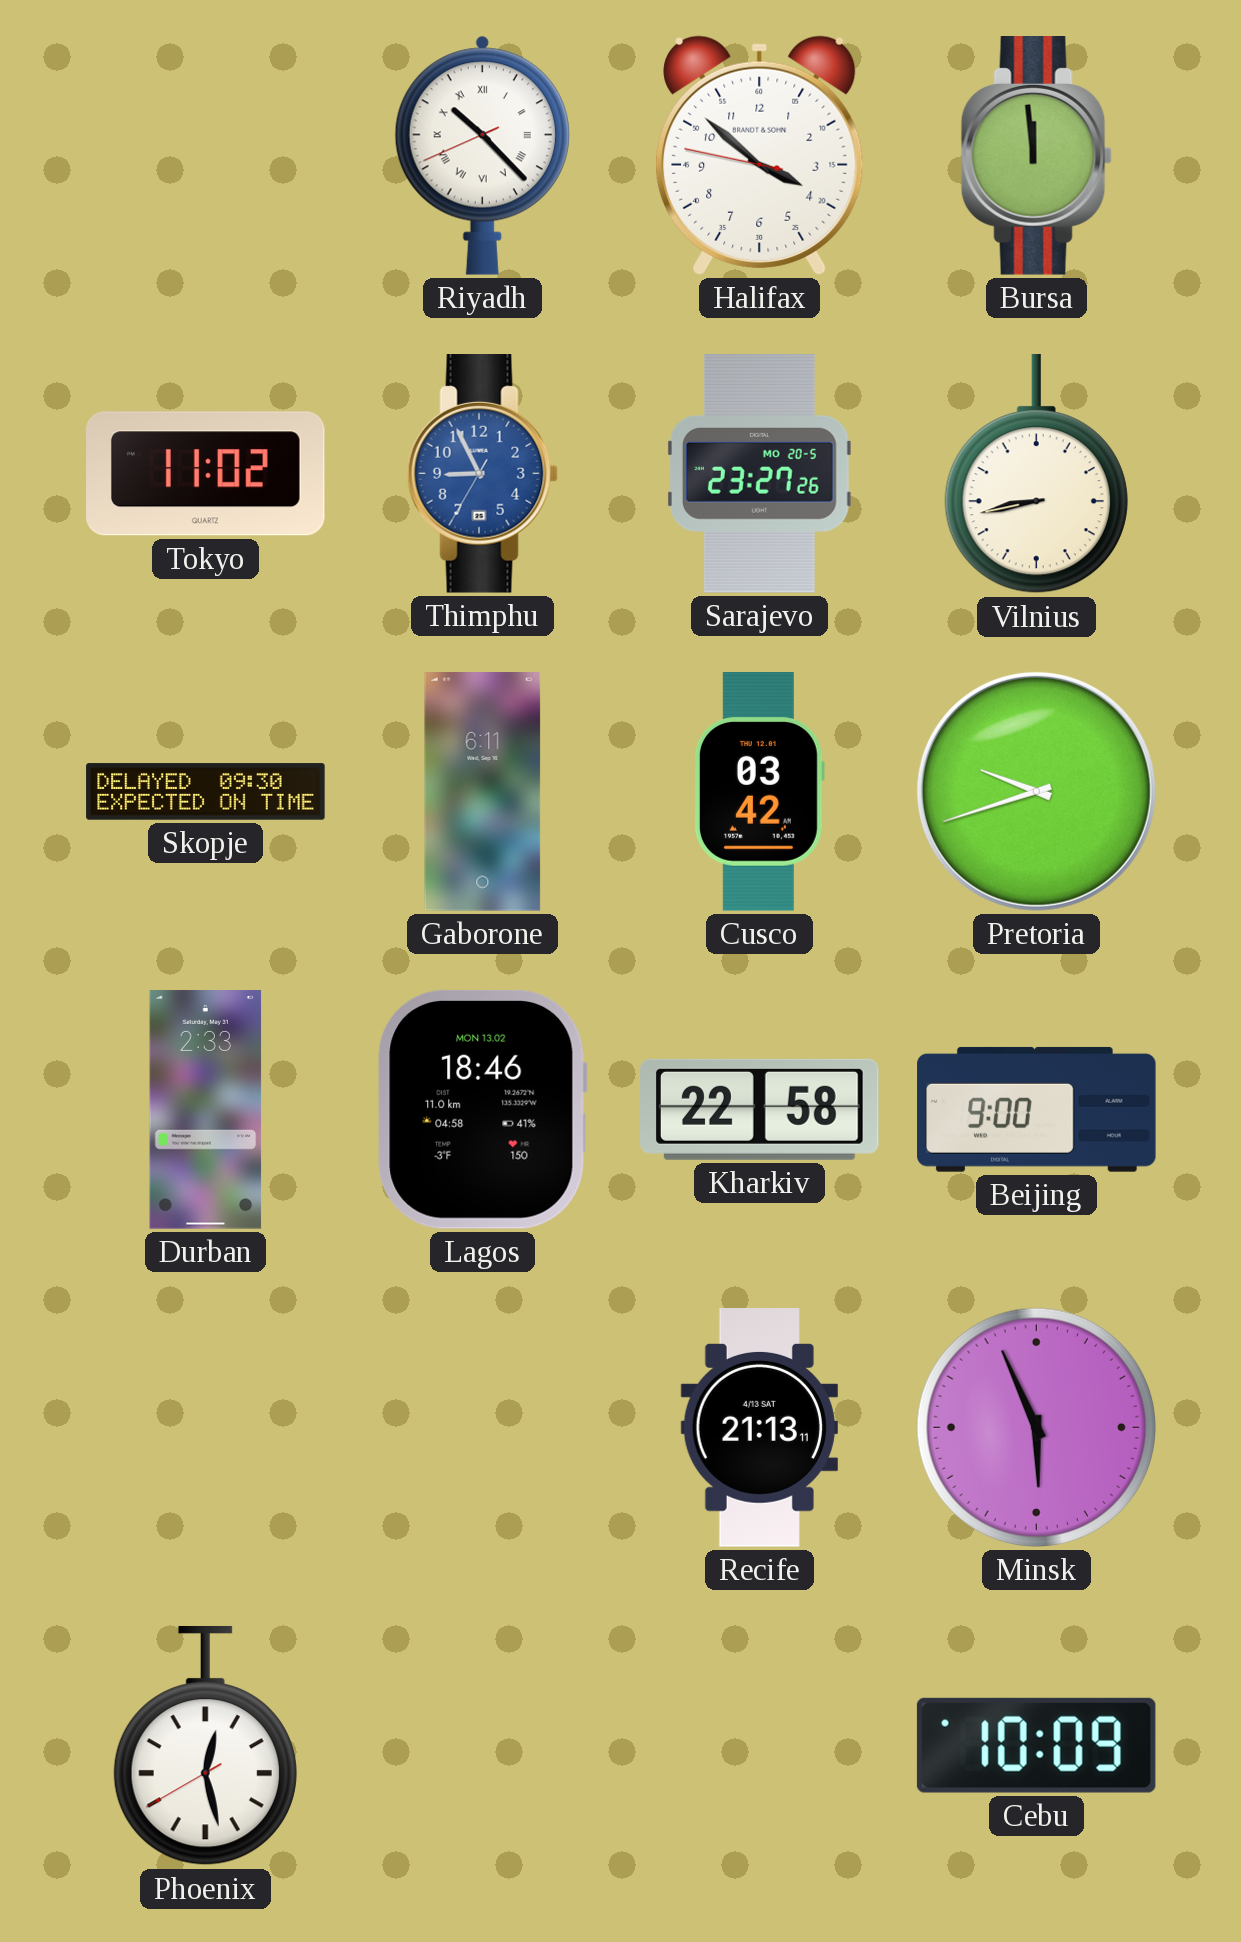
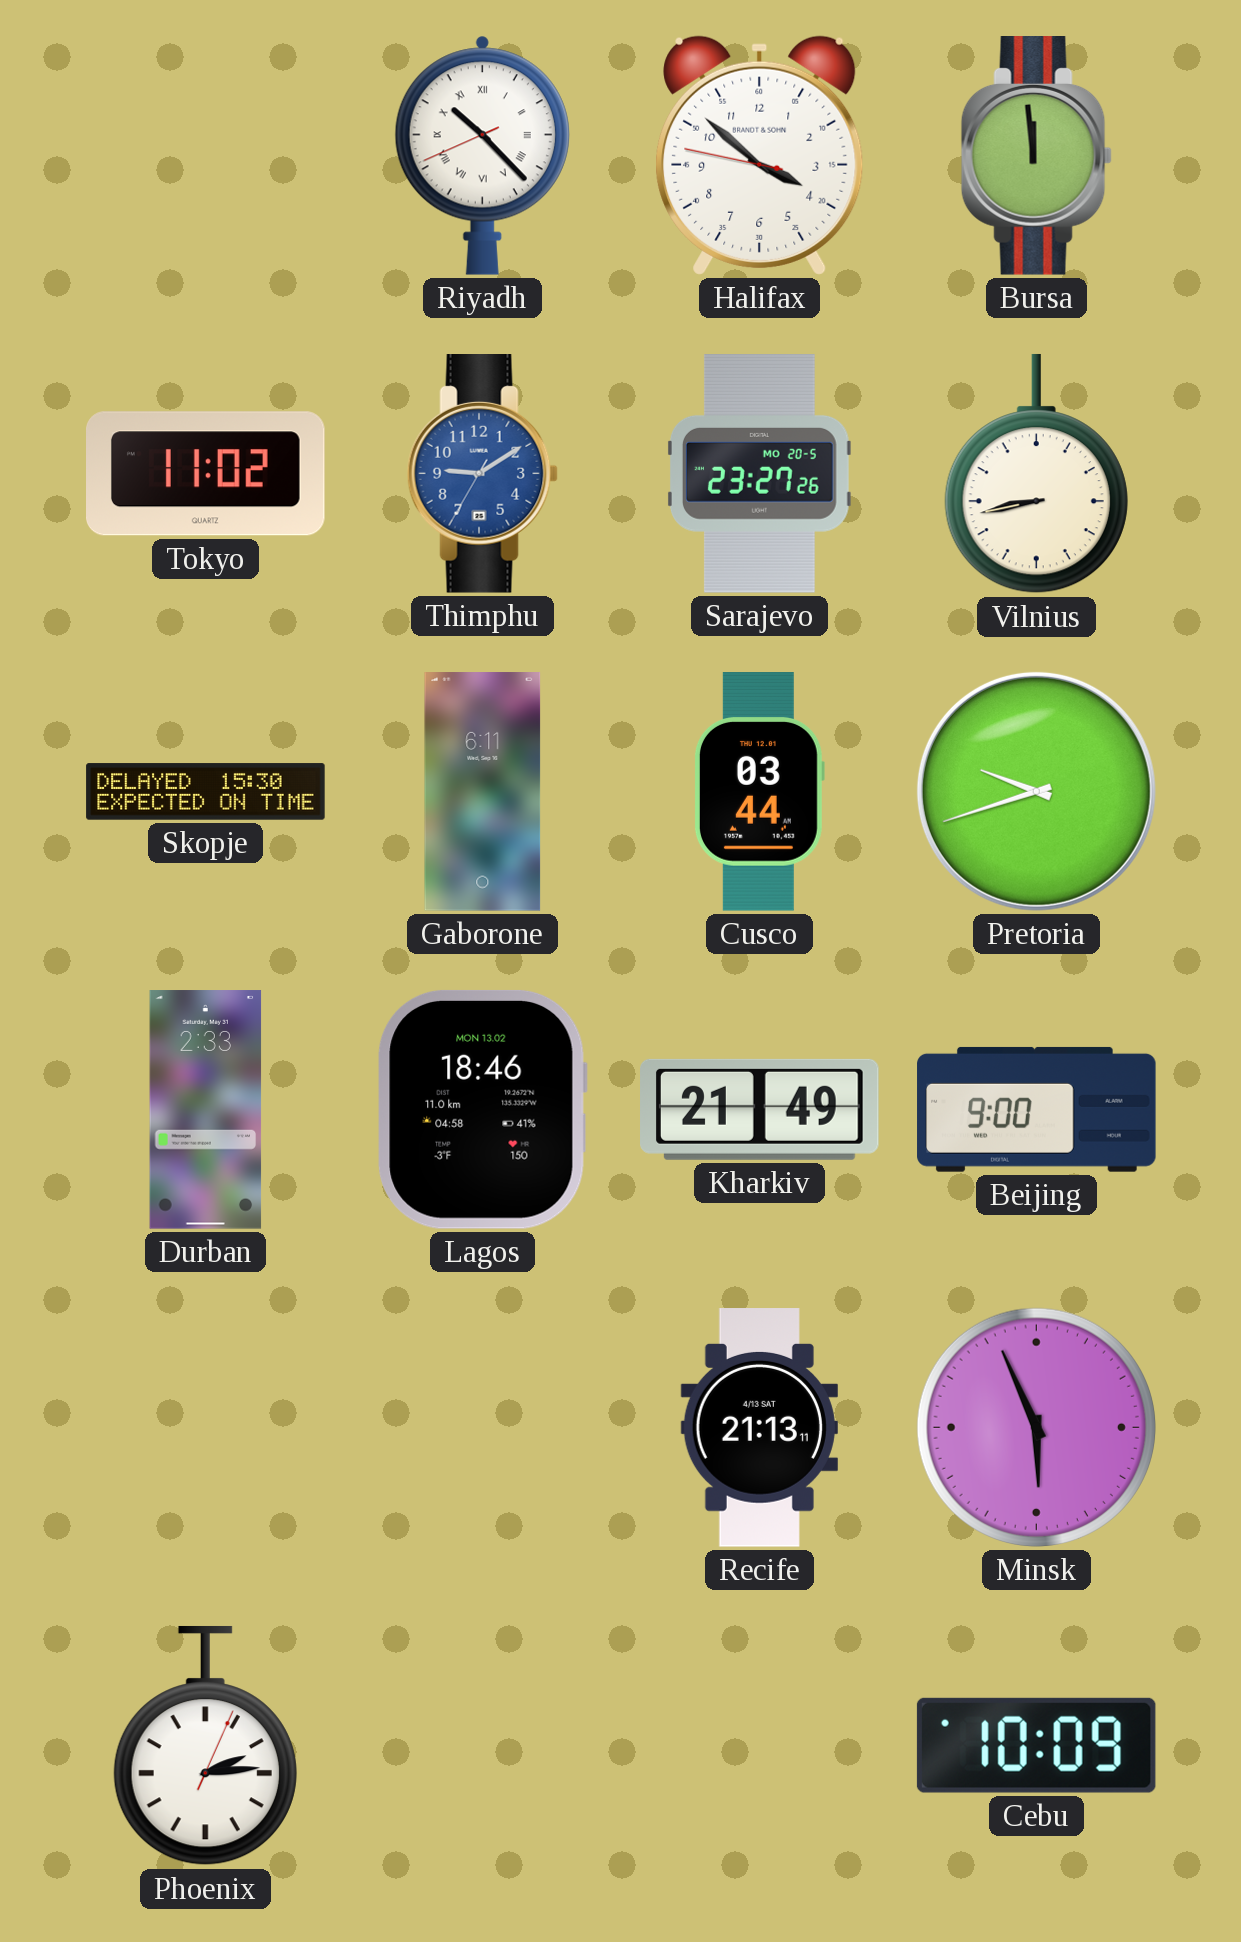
Thimphu: 8:55 -> 9:09 (482, 474)
Skopje: 09:30 -> 15:30 (206, 792)
Cusco: 03:42 -> 03:44 (759, 792)
Kharkiv: 22:58 -> 21:49 (760, 1109)
Phoenix: 12:27 -> 2:14 (205, 1746)
